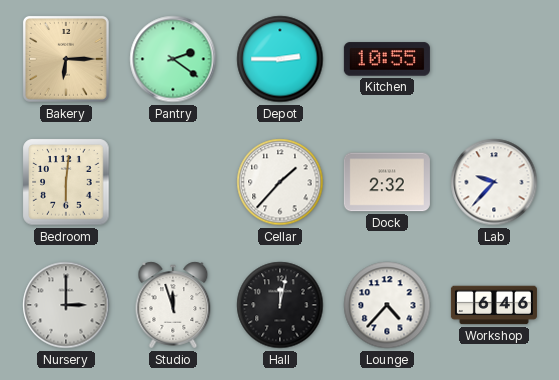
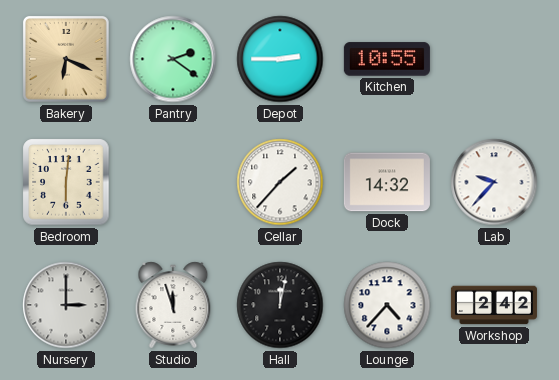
Bakery: 6:15 -> 6:19 (66, 59)
Dock: 2:32 -> 14:32 (387, 182)
Workshop: 6:46 -> 2:42 (494, 305)
